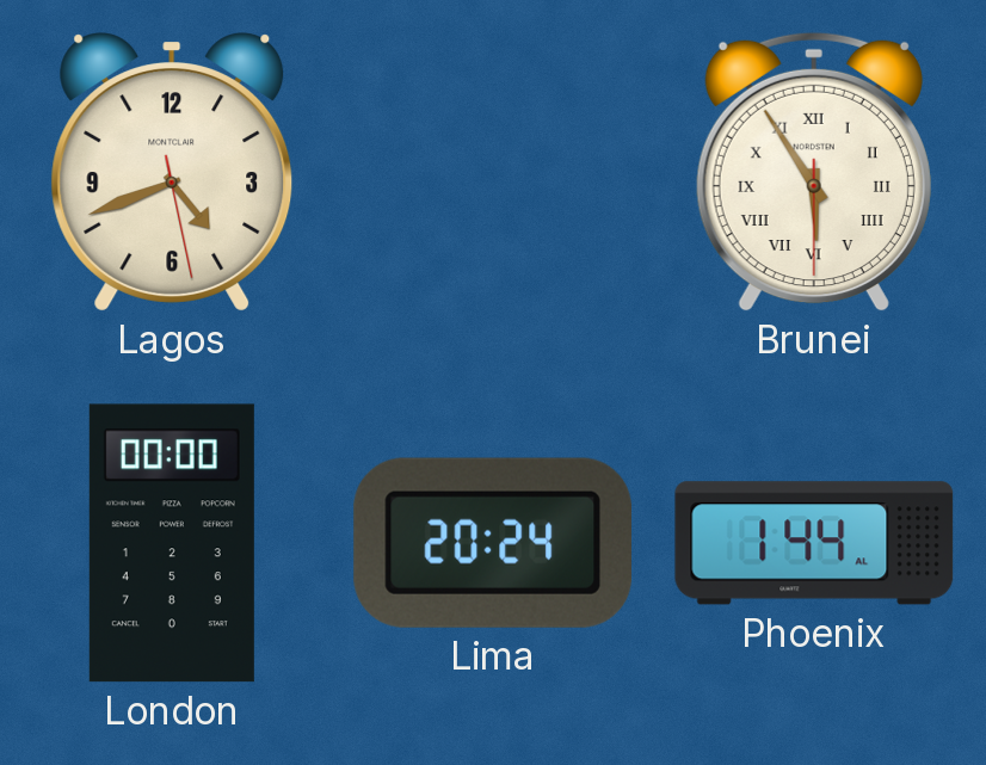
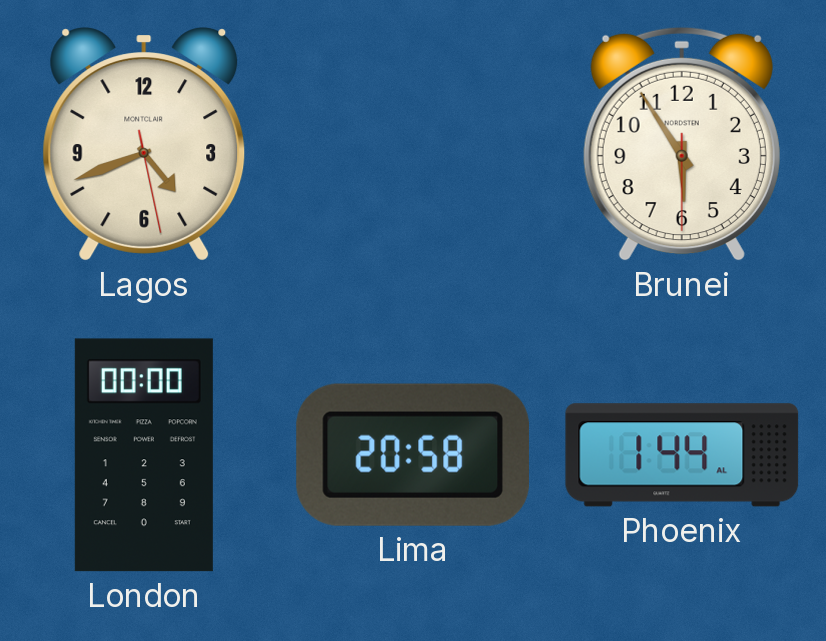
Brunei numerals: Roman -> Arabic (682, 144)
Lima: 20:24 -> 20:58 (413, 455)
